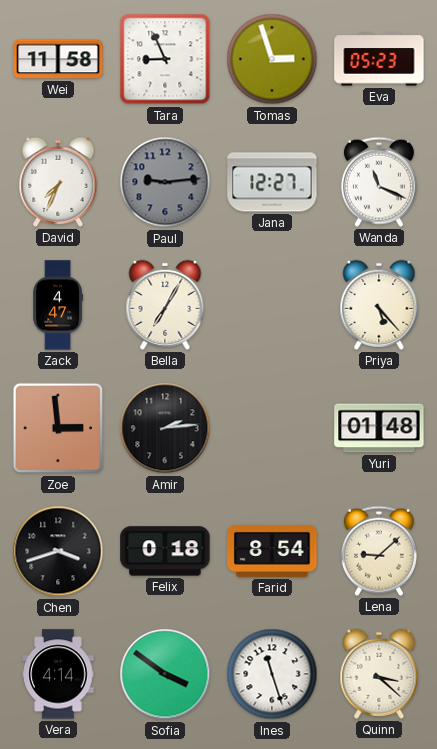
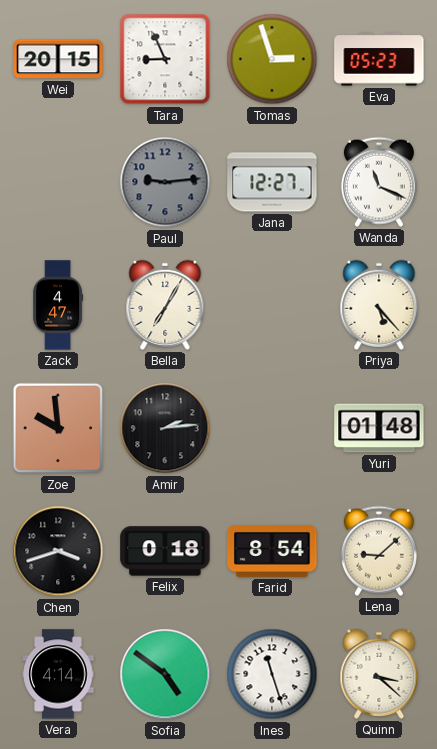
Wei: 11:58 -> 20:15 (58, 59)
David: 7:34 -> none (58, 182)
Zoe: 2:59 -> 9:59 (58, 428)
Sofia: 3:51 -> 4:51 (165, 674)
